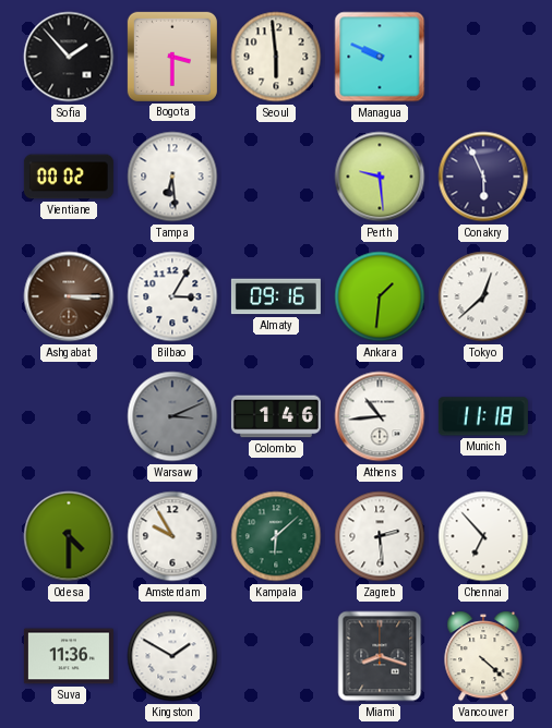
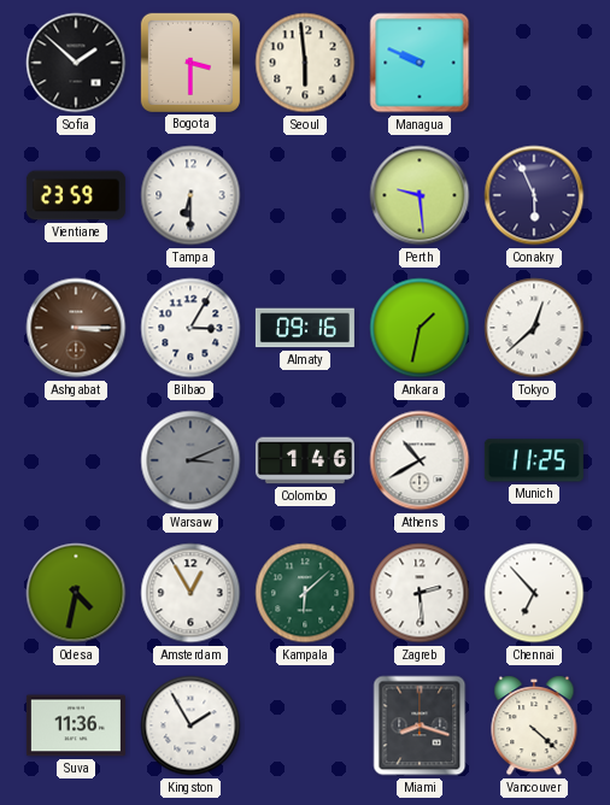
Sofia: 1:53 -> 1:52 (76, 63)
Vientiane: 00:02 -> 23:59 (76, 195)
Tampa: 6:29 -> 6:30 (190, 195)
Ankara: 1:31 -> 1:32 (420, 328)
Athens: 10:44 -> 10:40 (420, 460)
Munich: 11:18 -> 11:25 (534, 460)
Odesa: 4:30 -> 4:32 (76, 593)
Amsterdam: 9:55 -> 12:55 (190, 593)
Kingston: 1:50 -> 1:55 (190, 725)
